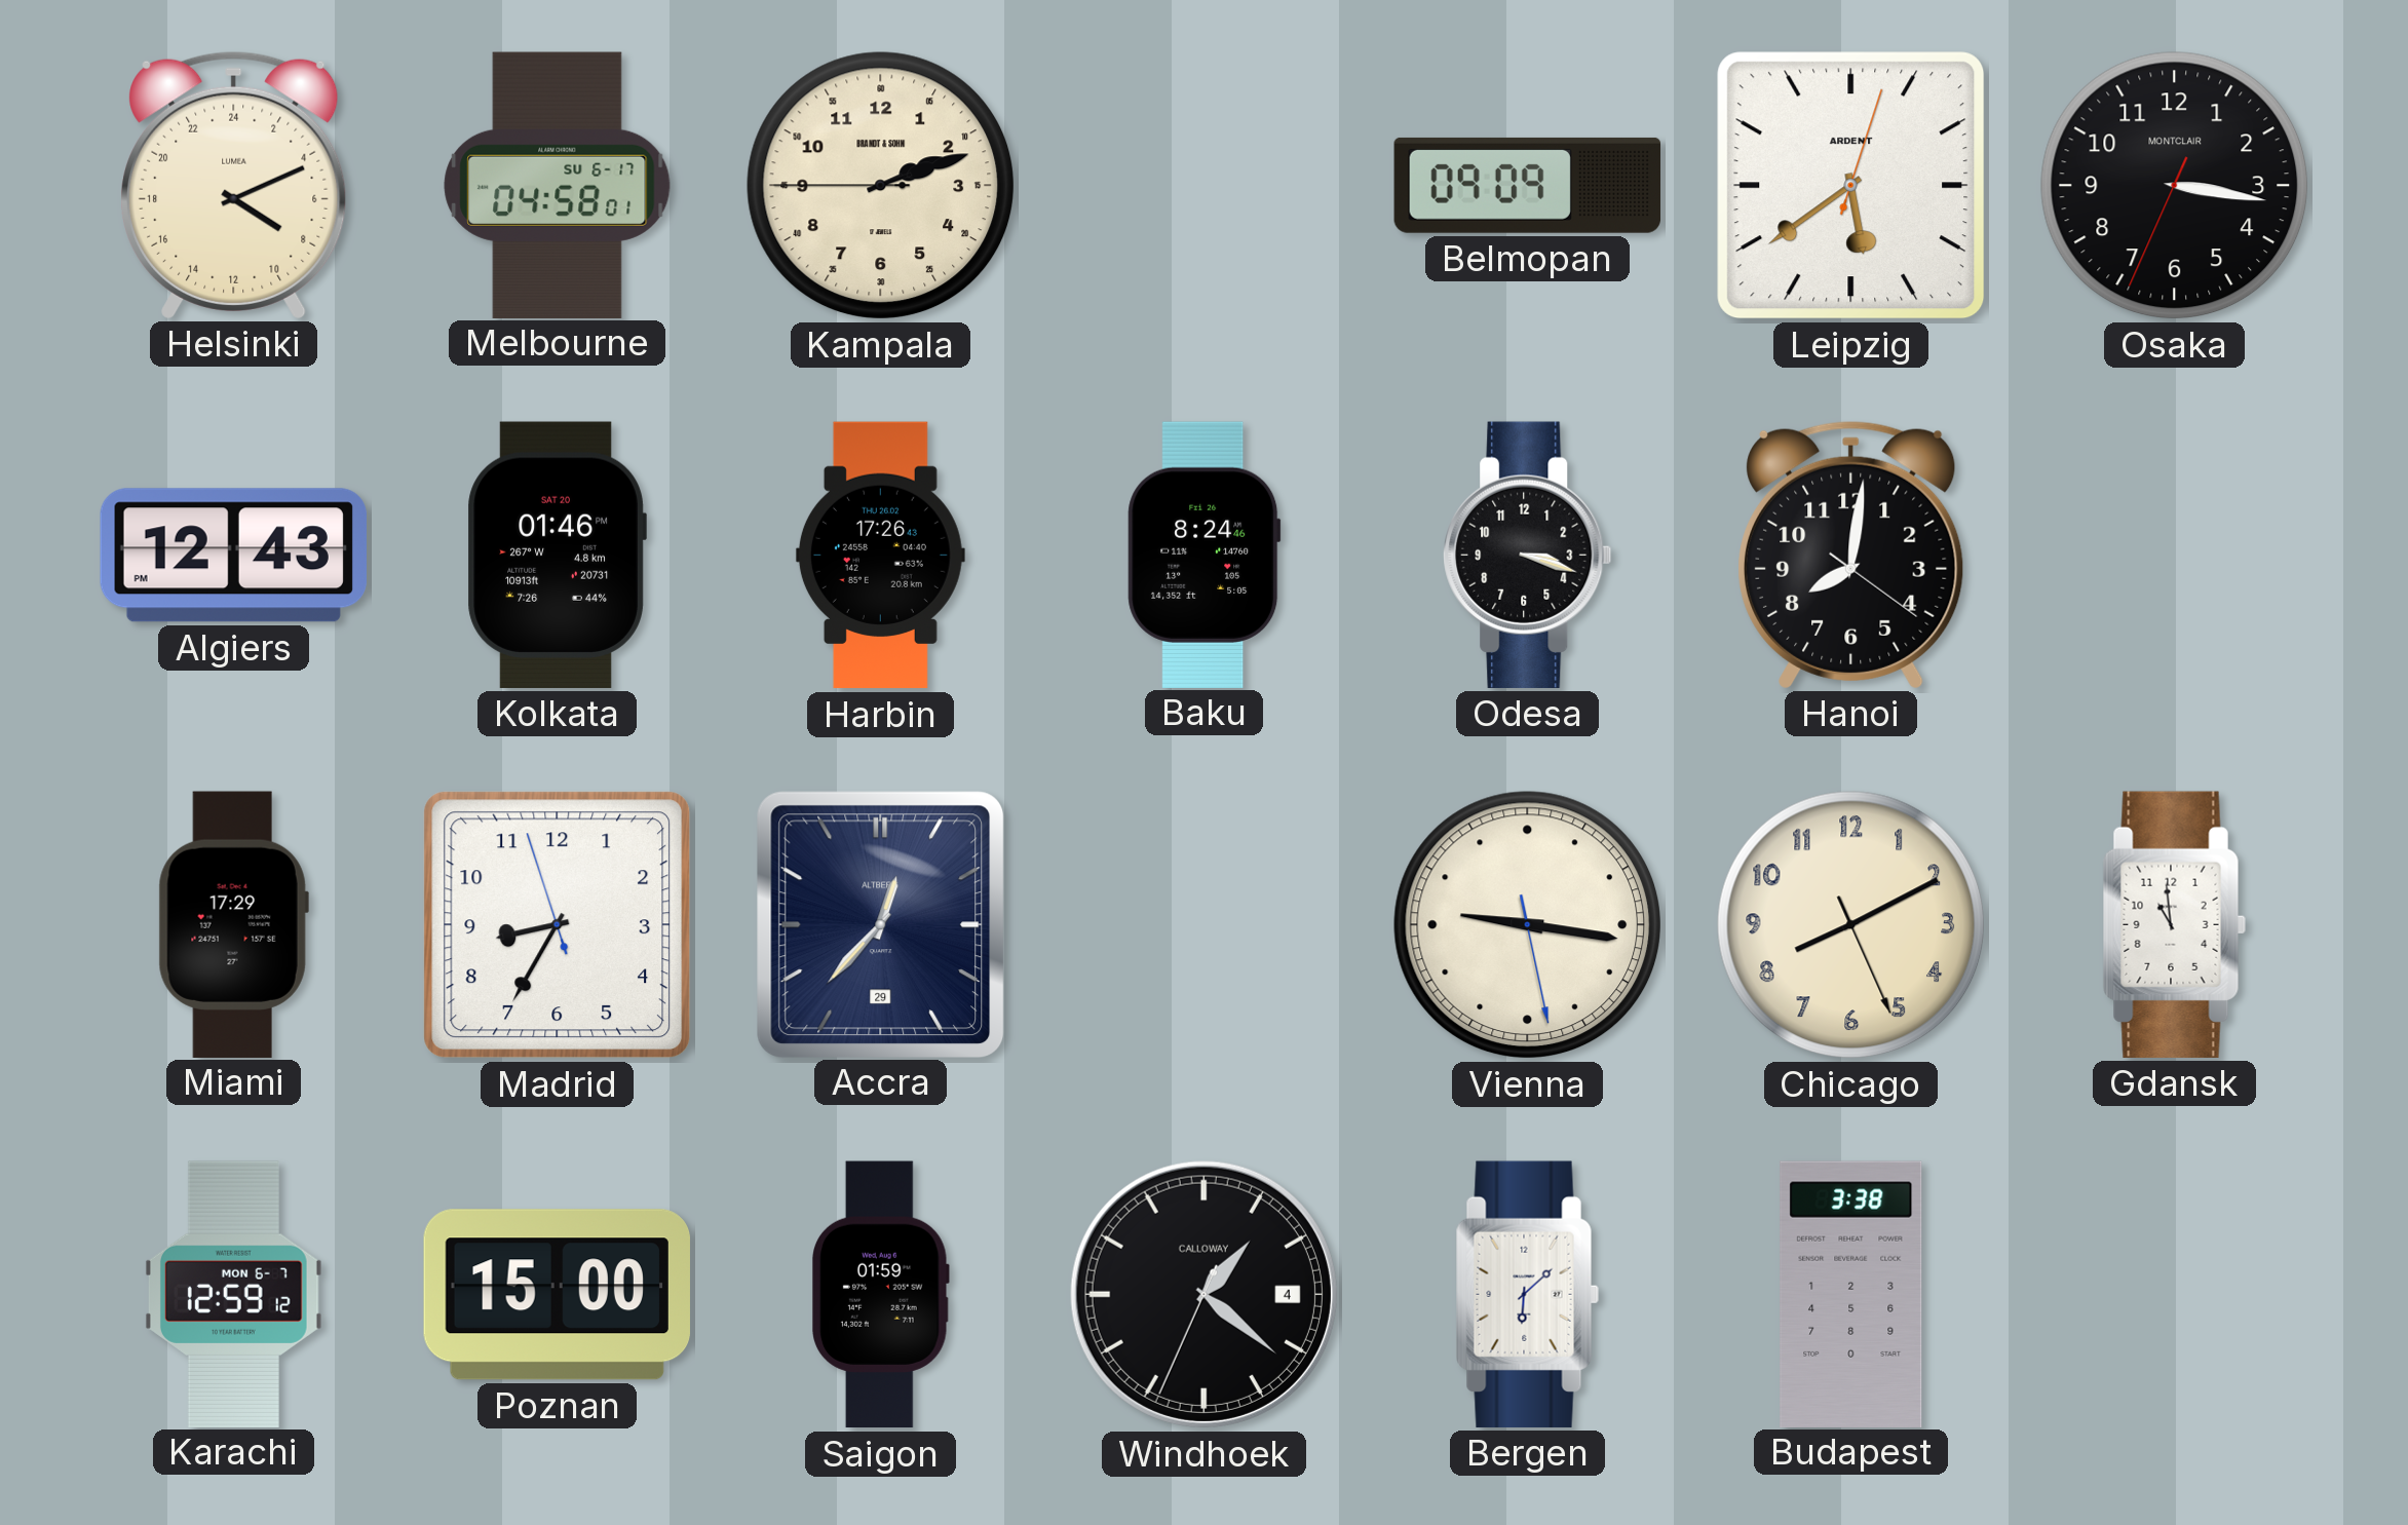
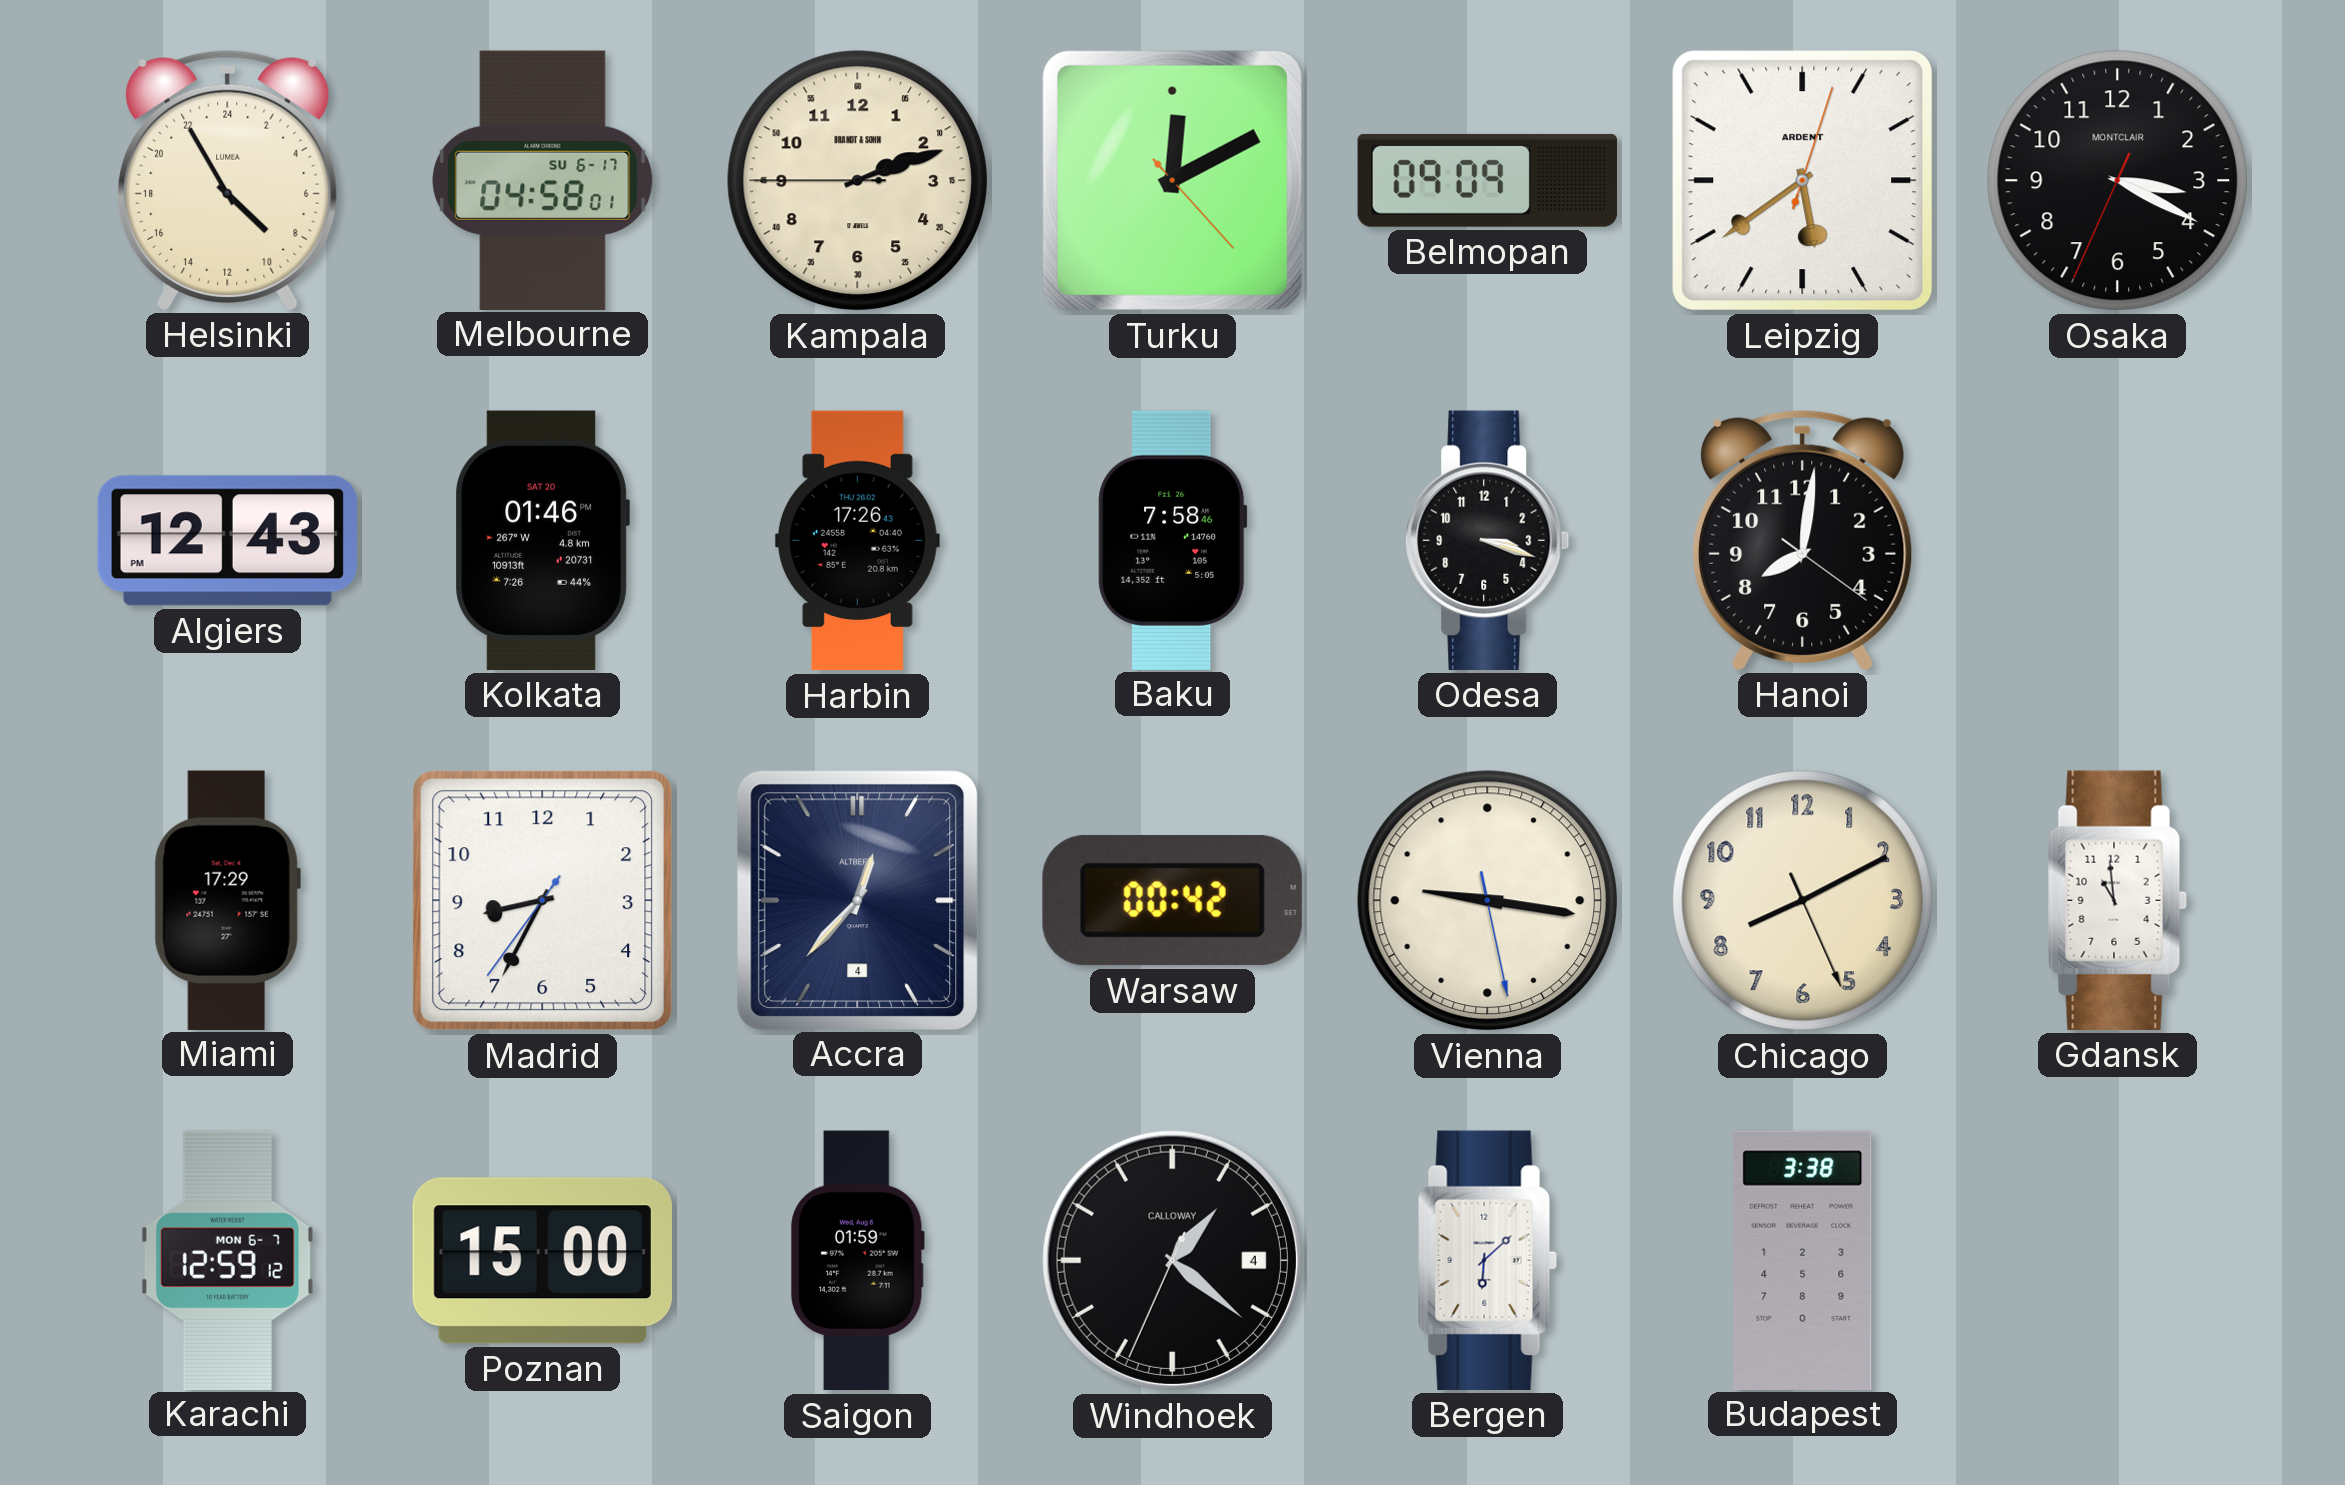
Helsinki: 8:11 -> 8:55 (228, 180)
Turku: none -> 12:10 (1172, 180)
Osaka: 3:16 -> 3:19 (2118, 181)
Baku: 8:24 -> 7:58 (1173, 540)
Madrid: 8:34:57 -> 8:34:36 (543, 901)
Accra date: 29 -> 4 (858, 900)
Warsaw: none -> 00:42 (1172, 901)
